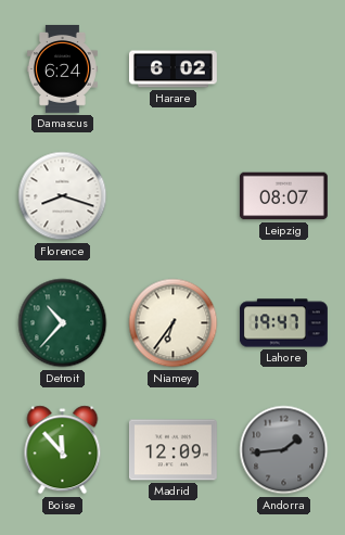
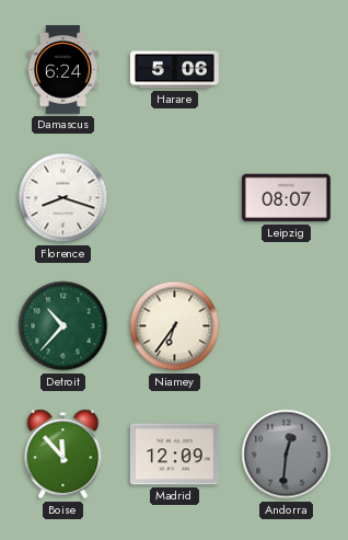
Harare: 6:02 -> 5:06 (174, 70)
Lahore: 19:47 -> none (284, 323)
Andorra: 1:44 -> 12:31 (287, 455)
